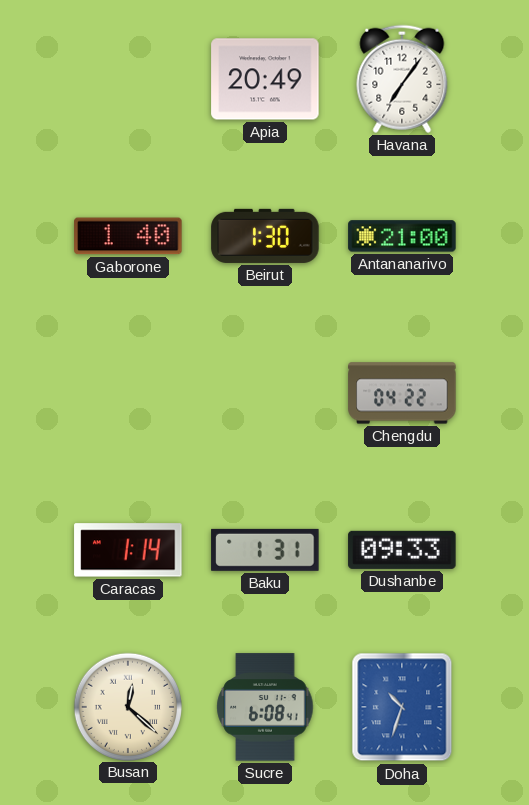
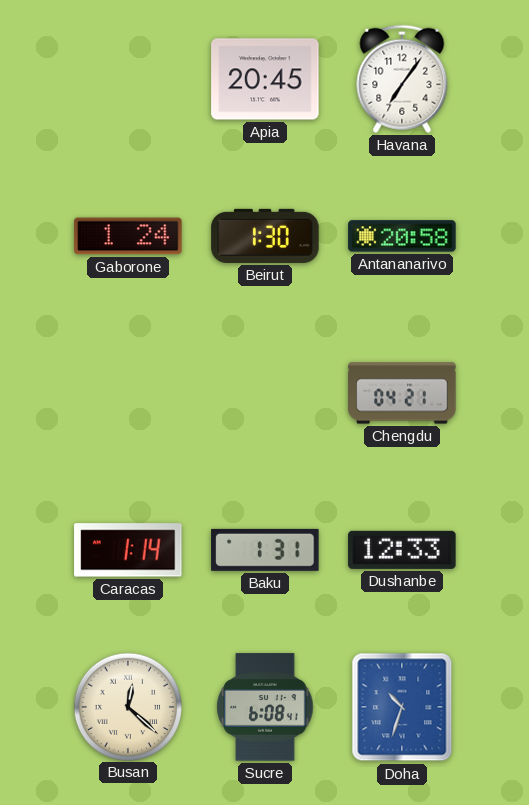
Apia: 20:49 -> 20:45 (265, 79)
Gaborone: 1:40 -> 1:24 (128, 236)
Antananarivo: 21:00 -> 20:58 (402, 236)
Chengdu: 04:22 -> 04:21 (402, 393)
Dushanbe: 09:33 -> 12:33 (402, 550)
